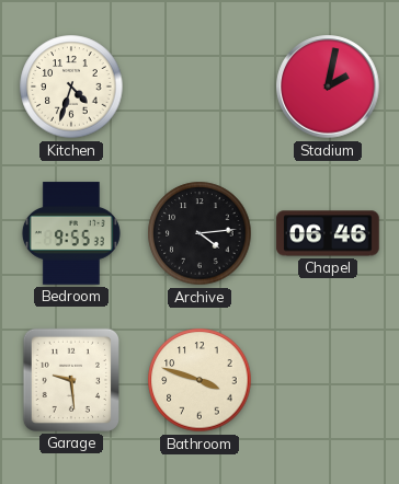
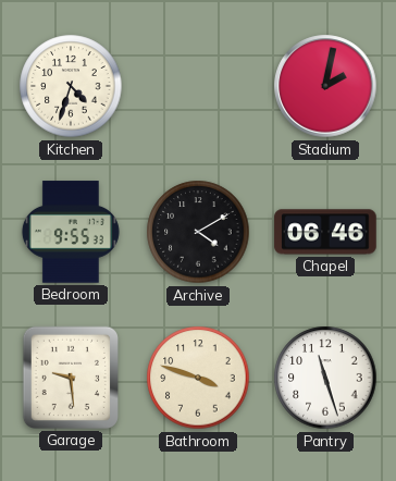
Archive: 4:14 -> 4:10 (198, 232)
Pantry: none -> 11:27 (325, 378)
